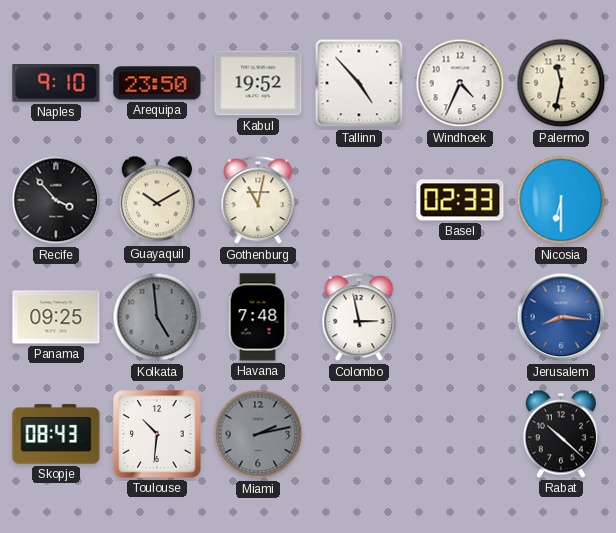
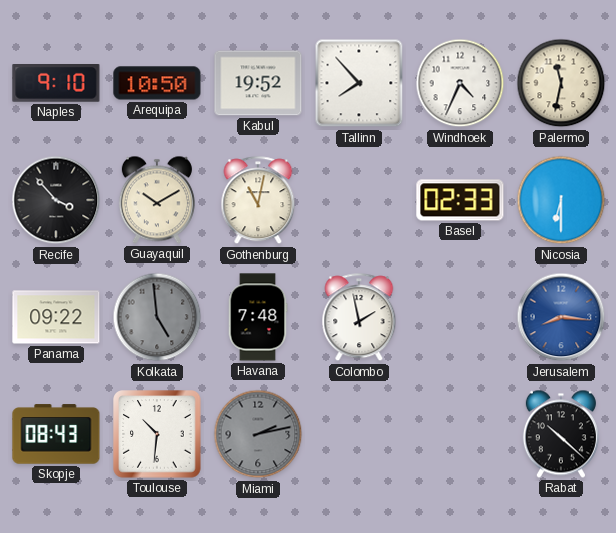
Arequipa: 23:50 -> 10:50 (157, 83)
Tallinn: 4:53 -> 7:53 (359, 83)
Panama: 09:25 -> 09:22 (56, 317)
Colombo: 2:58 -> 1:58 (359, 318)
